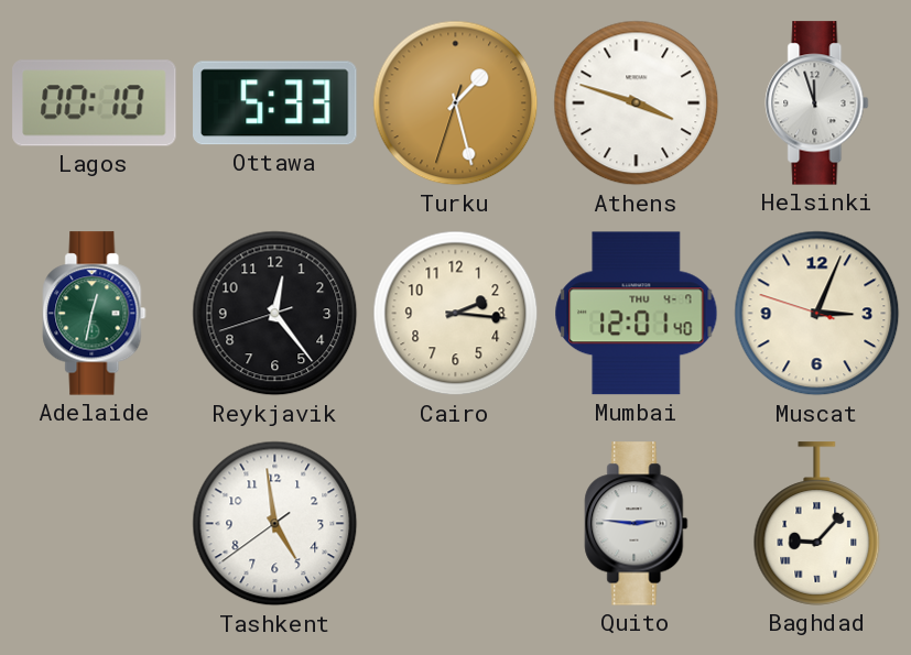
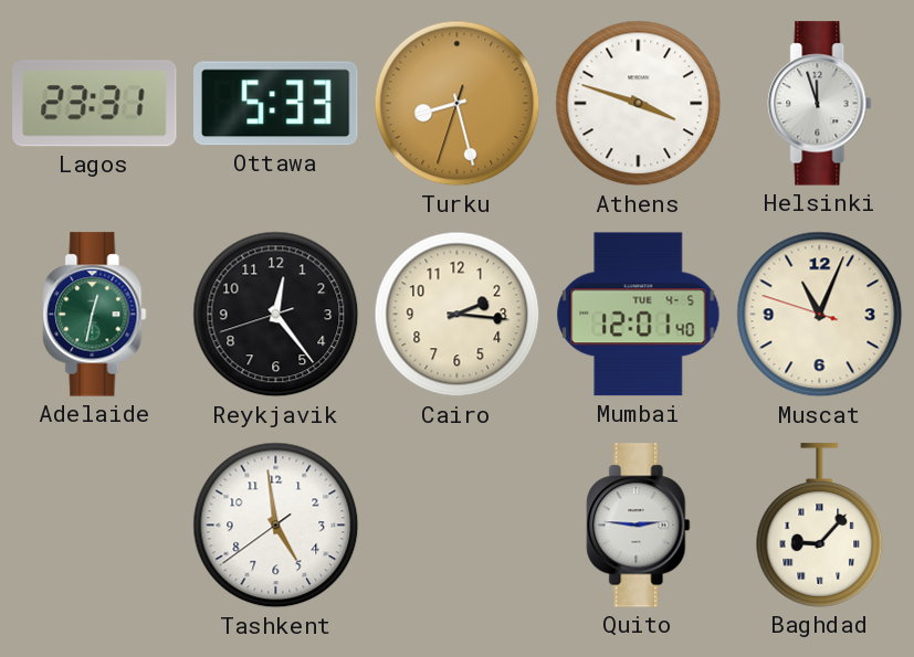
Lagos: 00:10 -> 23:31 (95, 104)
Turku: 1:27 -> 8:27 (458, 104)
Mumbai date: THU 4-7 -> TUE 4-5 (639, 315)
Muscat: 3:03 -> 11:03 (820, 315)
